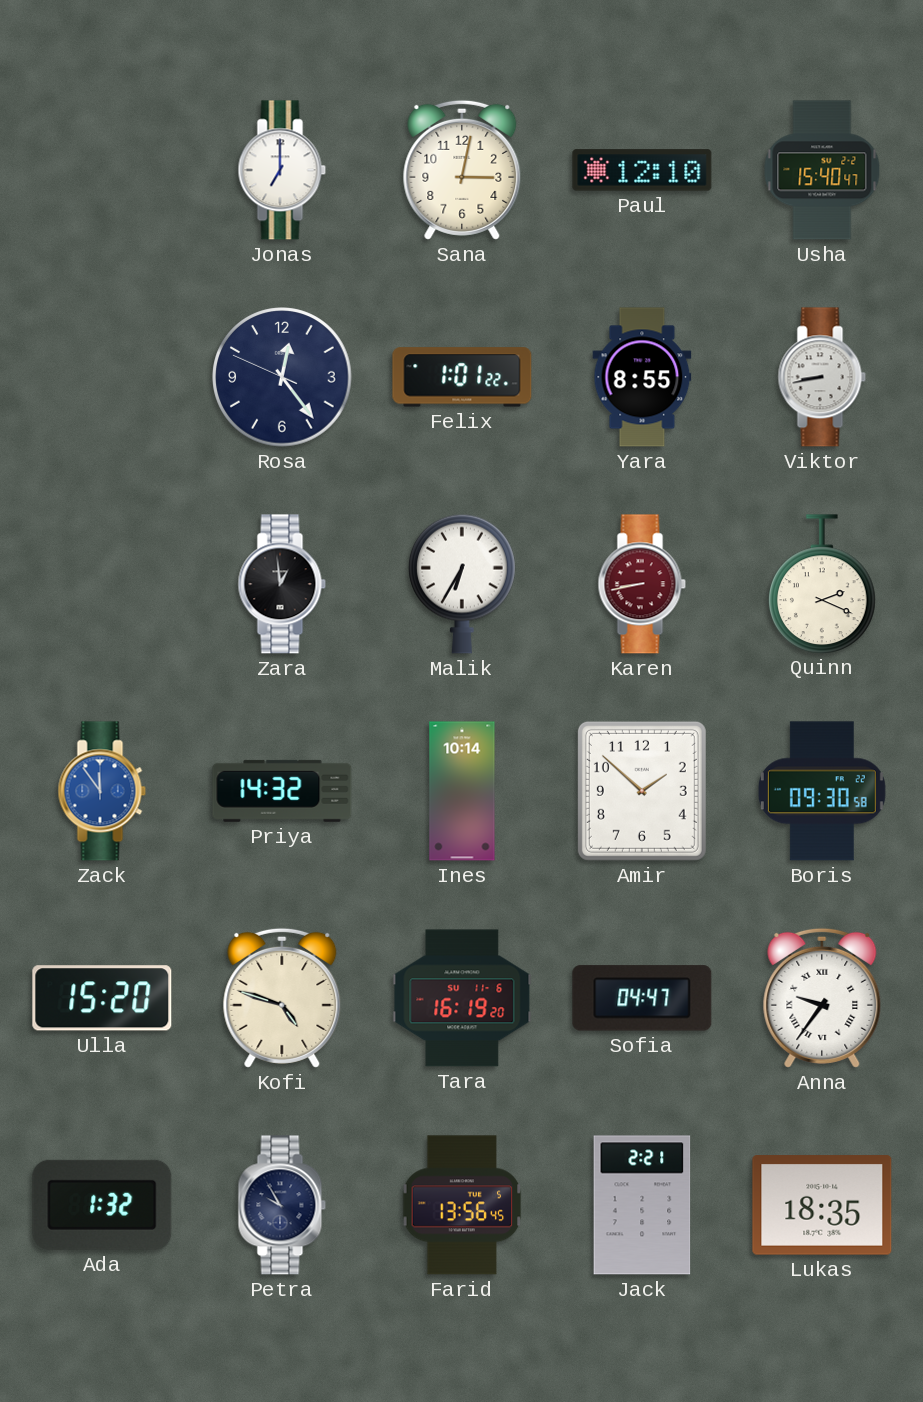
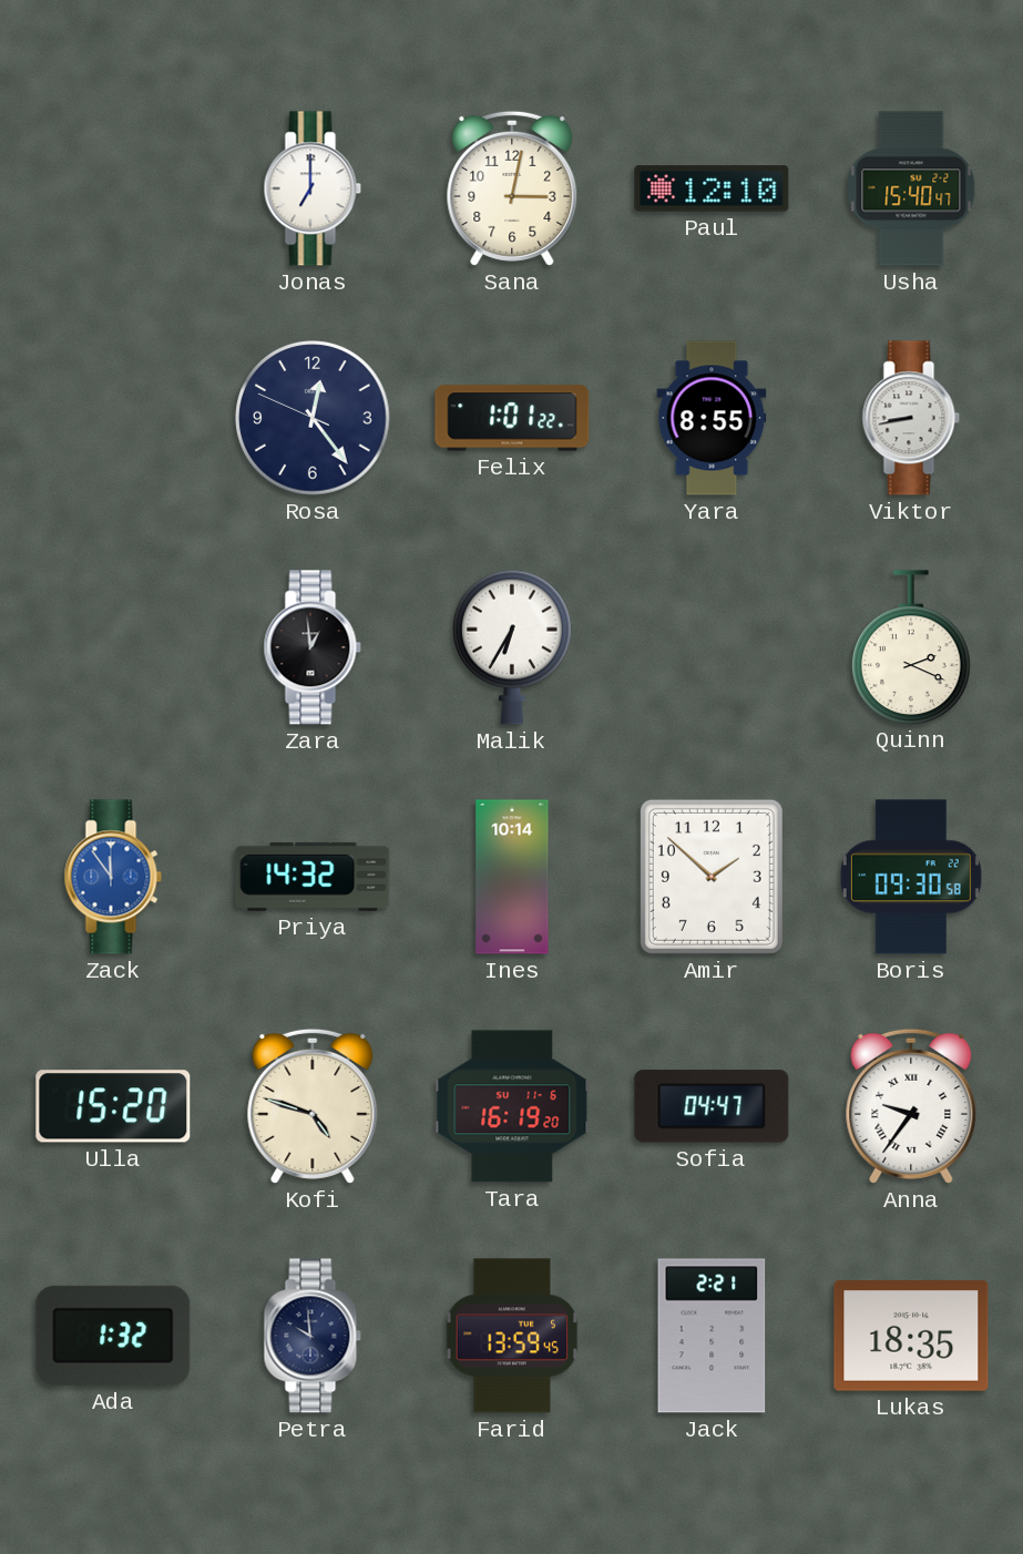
Karen: 8:43 -> none (642, 584)
Petra: 9:55 -> 9:59 (313, 1336)
Farid: 13:56 -> 13:59 (512, 1336)
